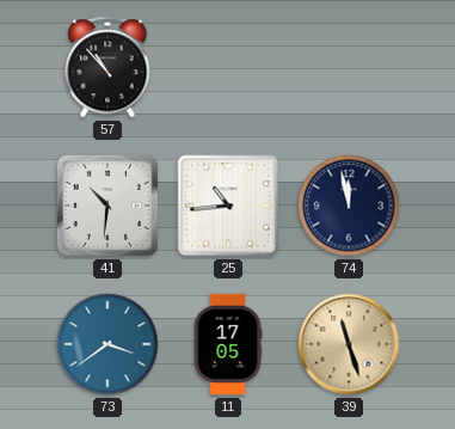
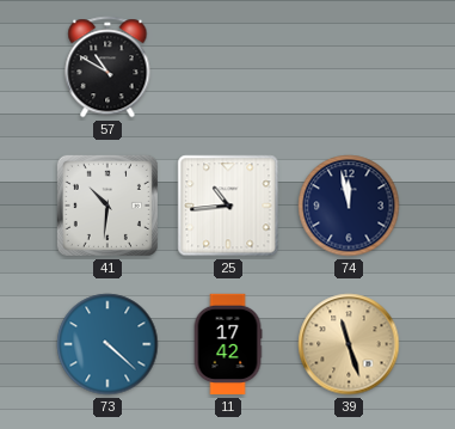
57: 10:53 -> 10:50 (107, 67)
73: 3:39 -> 4:22 (107, 344)
11: 17:05 -> 17:42 (228, 344)
